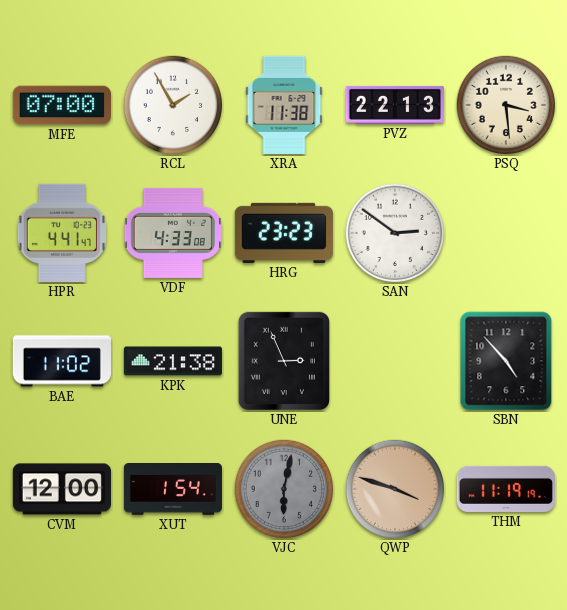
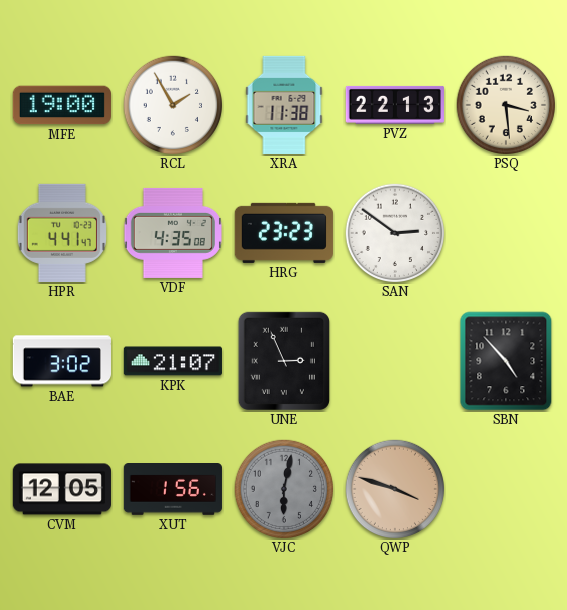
MFE: 07:00 -> 19:00 (62, 105)
VDF: 4:33 -> 4:35 (173, 233)
BAE: 11:02 -> 3:02 (62, 361)
KPK: 21:38 -> 21:07 (173, 361)
CVM: 12:00 -> 12:05 (62, 489)
XUT: 1:54 -> 1:56 (173, 490)
THM: 11:19 -> none (506, 489)
